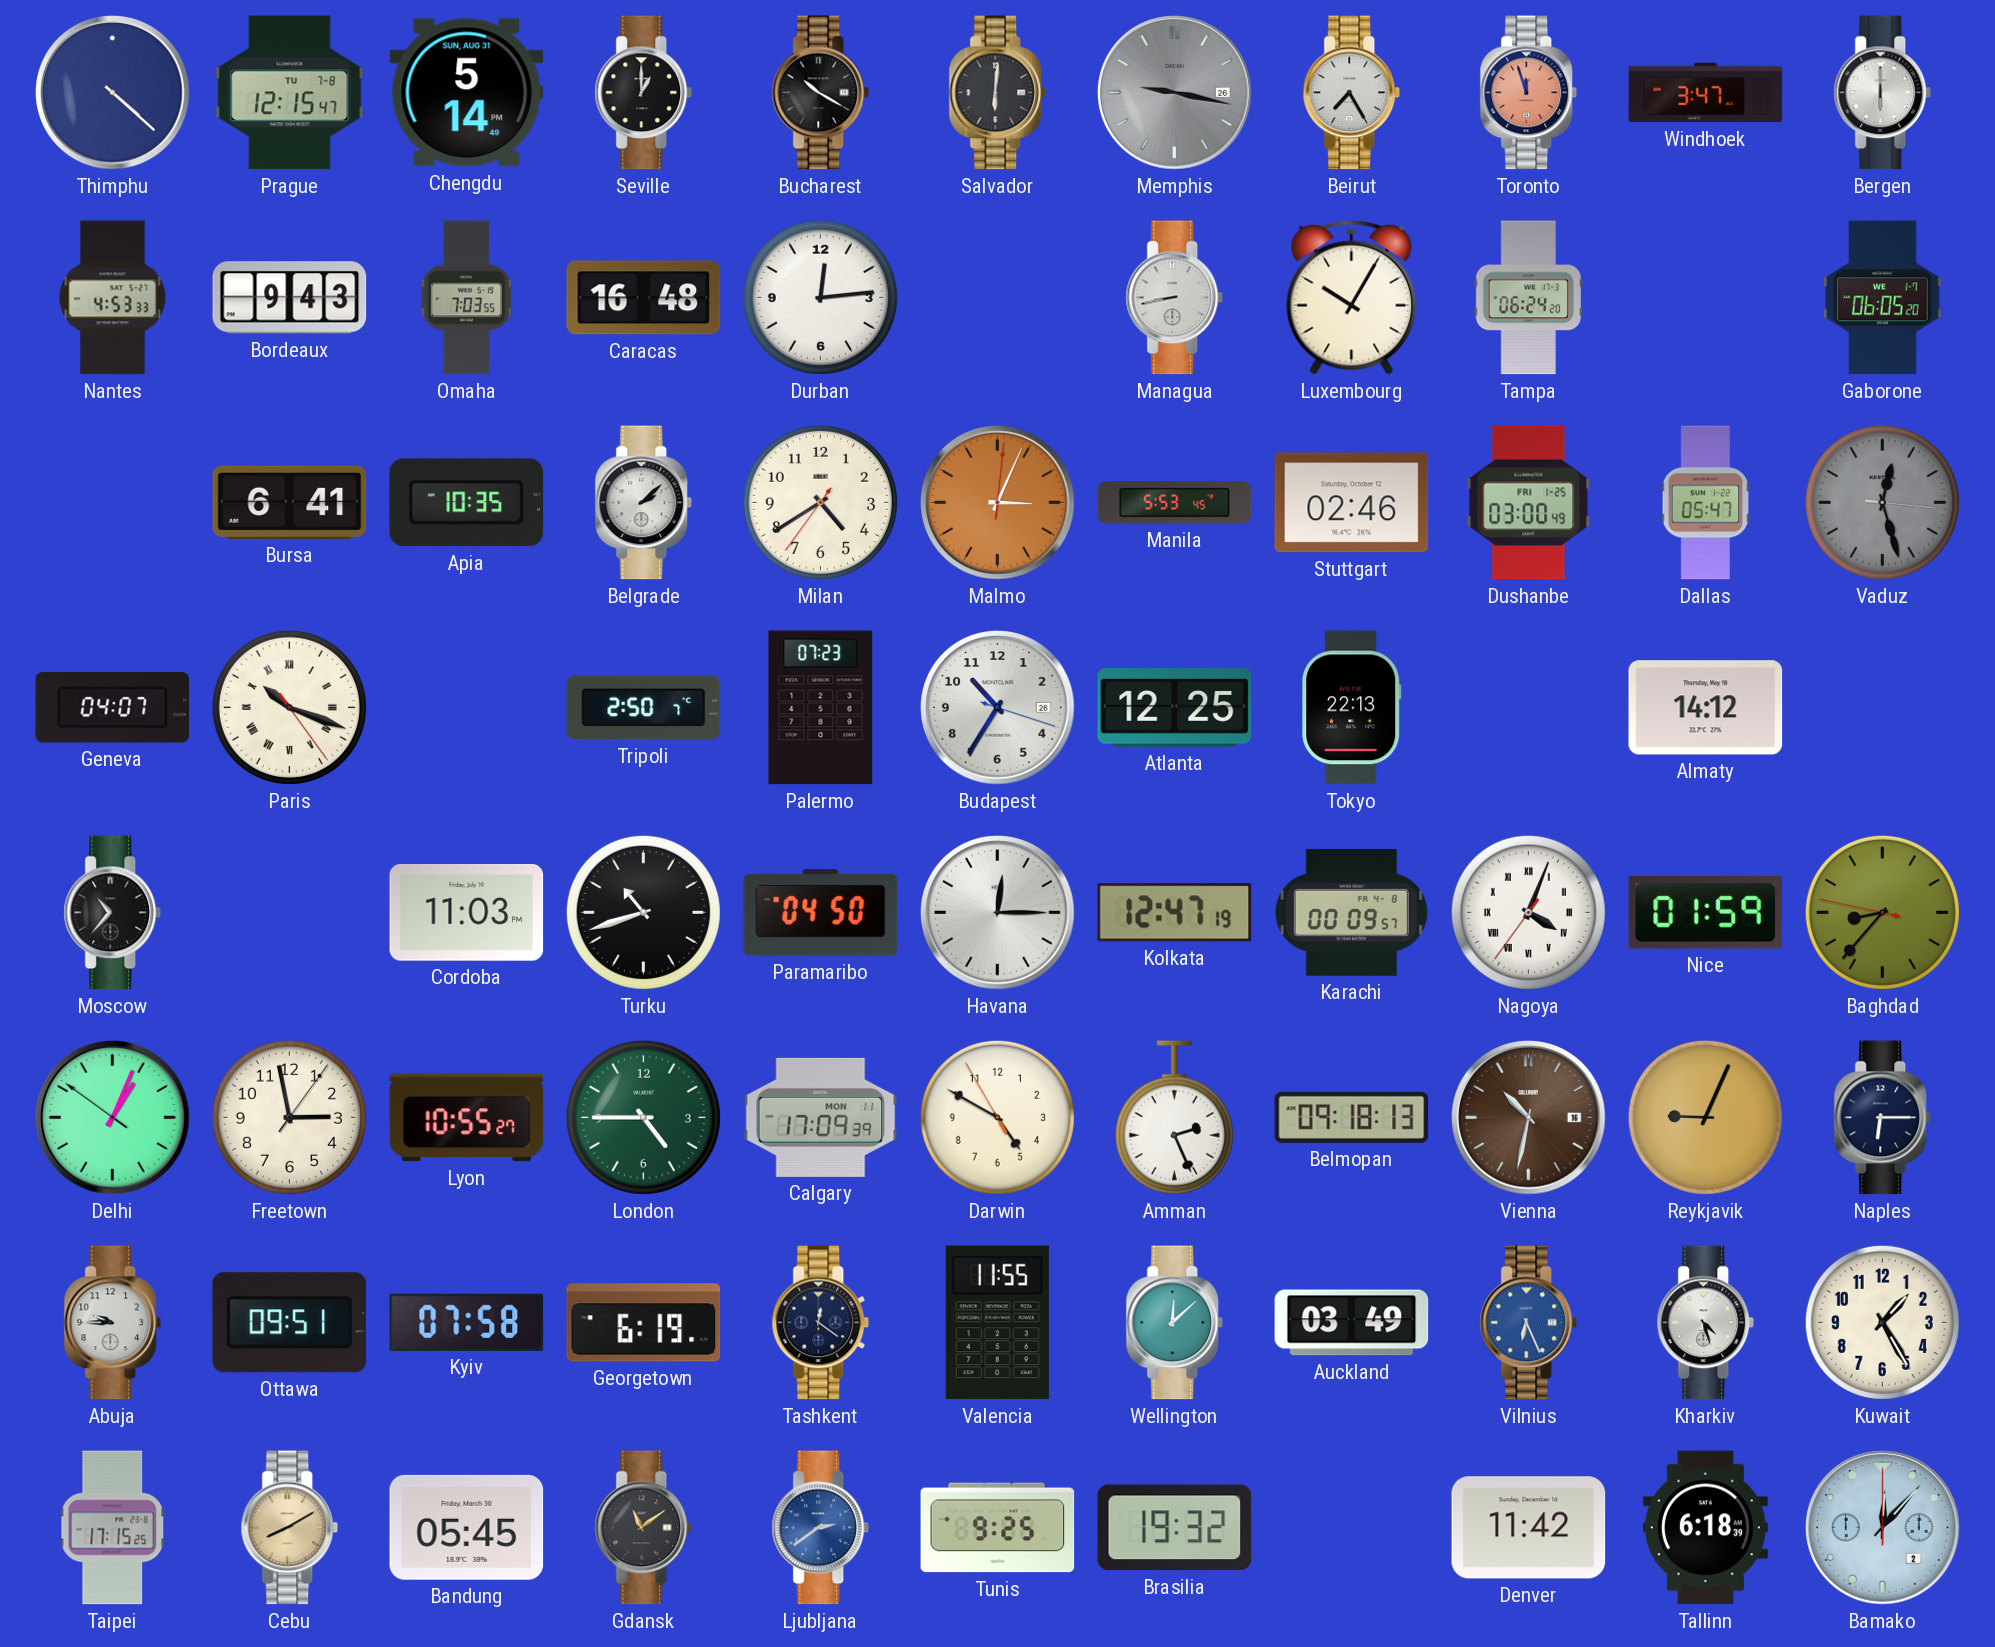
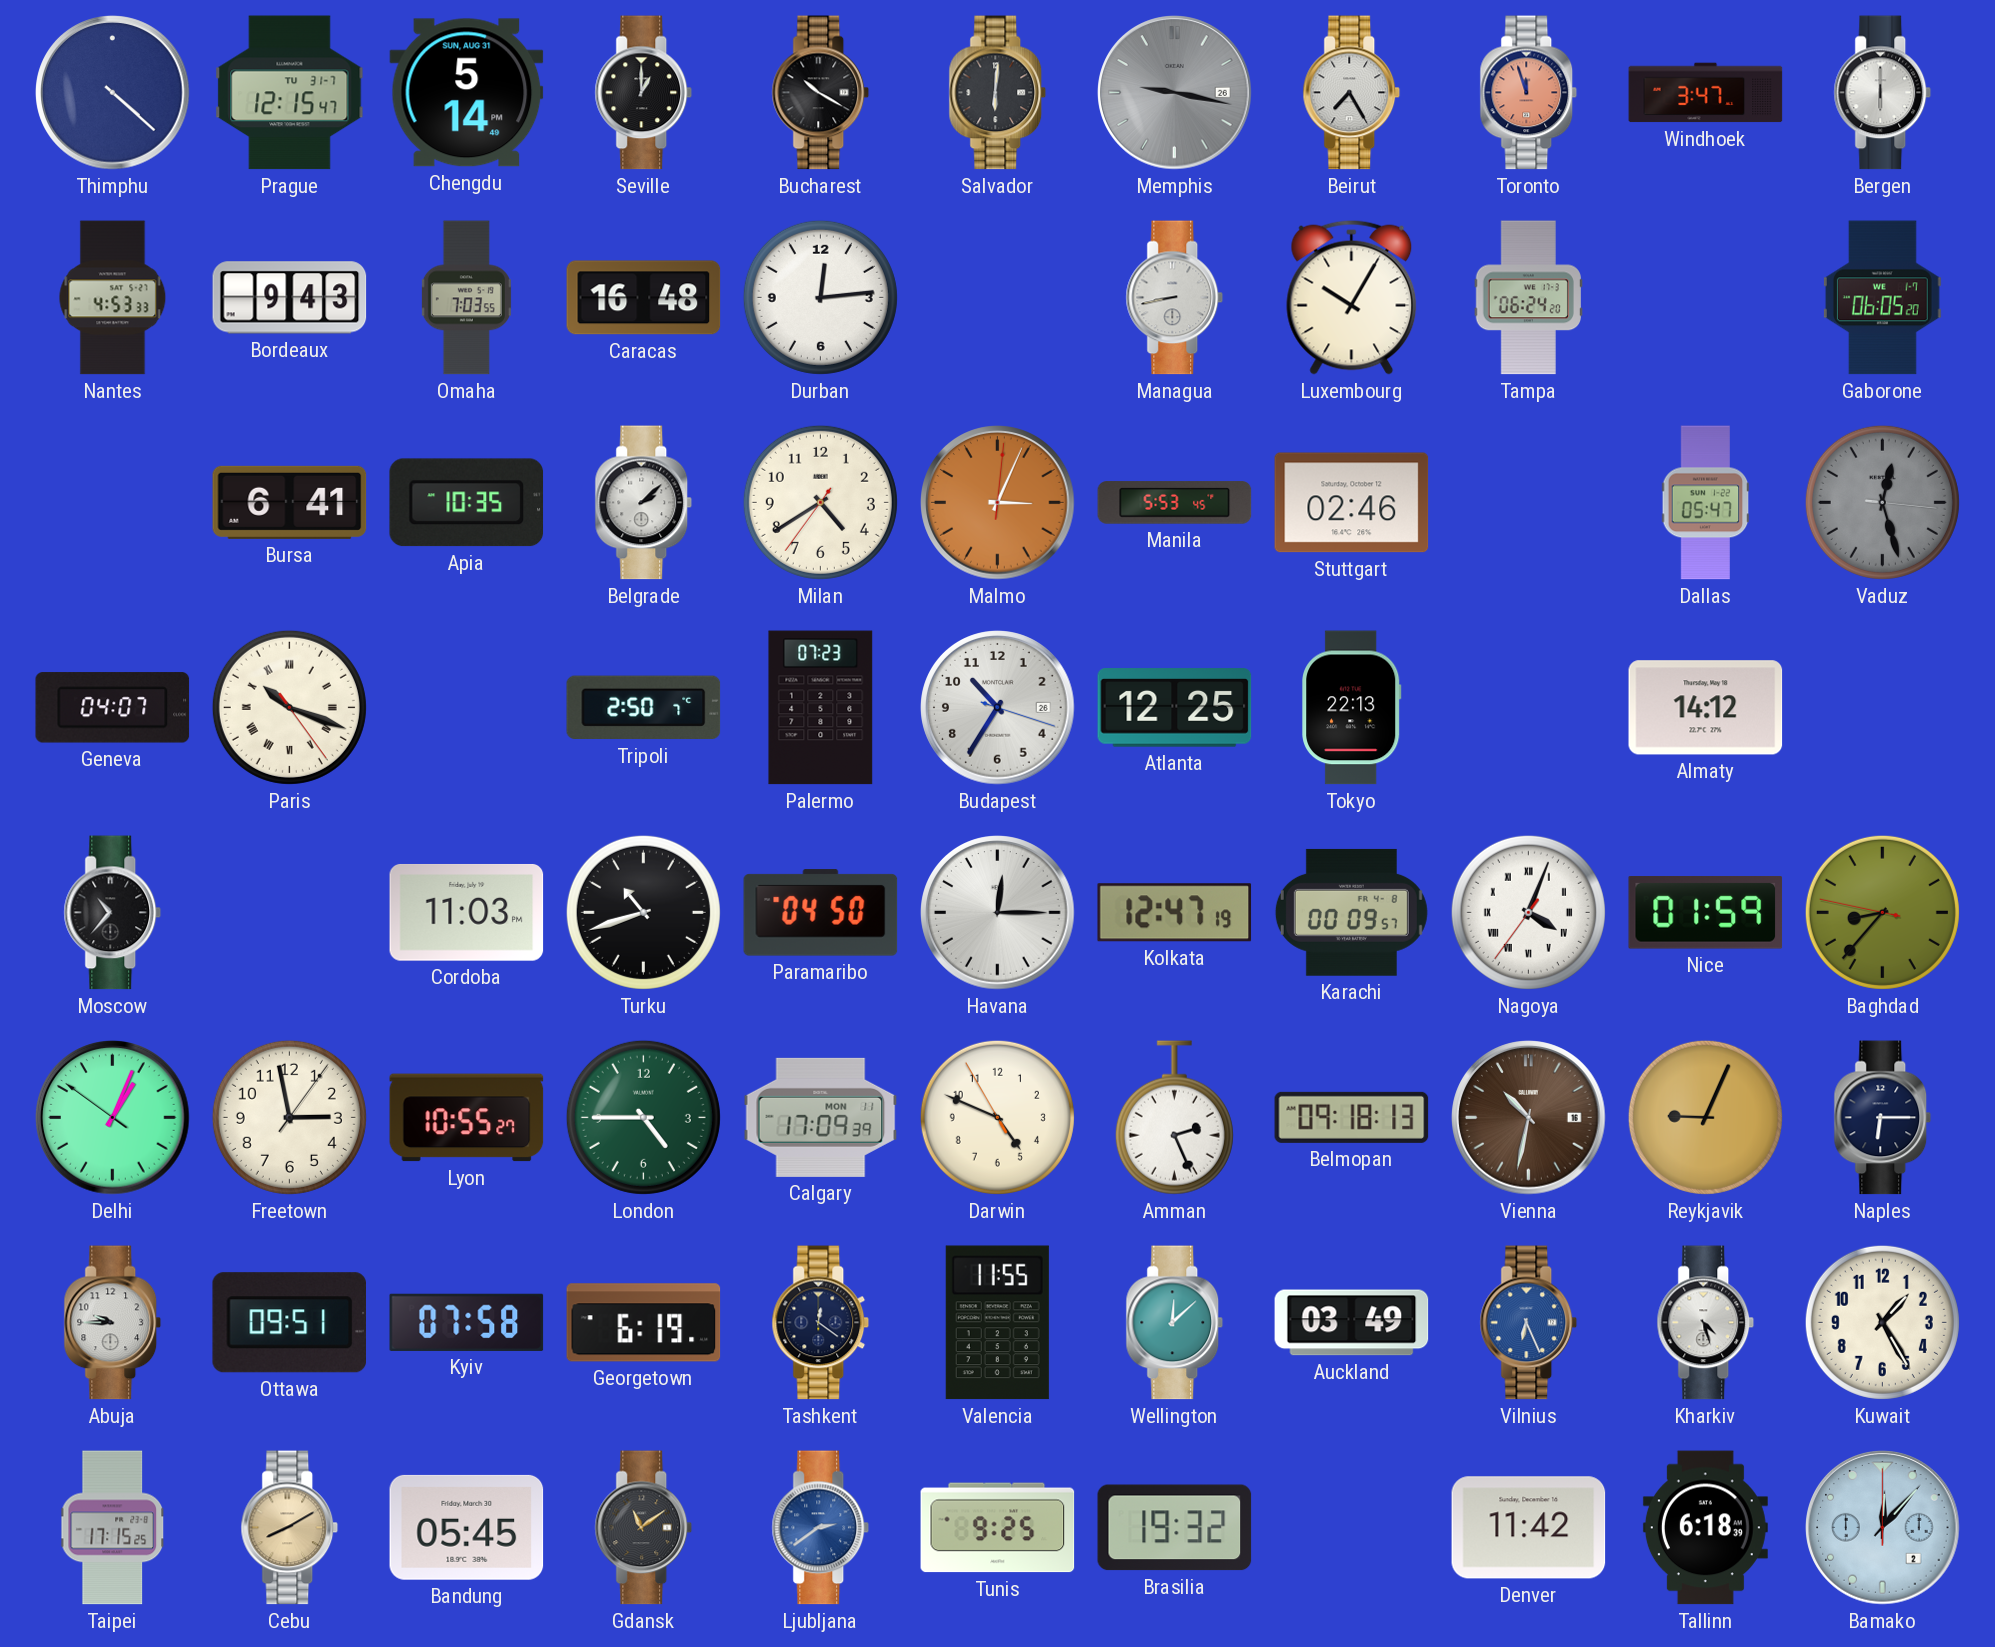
Prague date: TU 7-8 -> TU 31-7 (290, 93)
Dushanbe: 03:00 -> none (1529, 503)
Darwin: 4:49 -> 4:48 (997, 1117)
